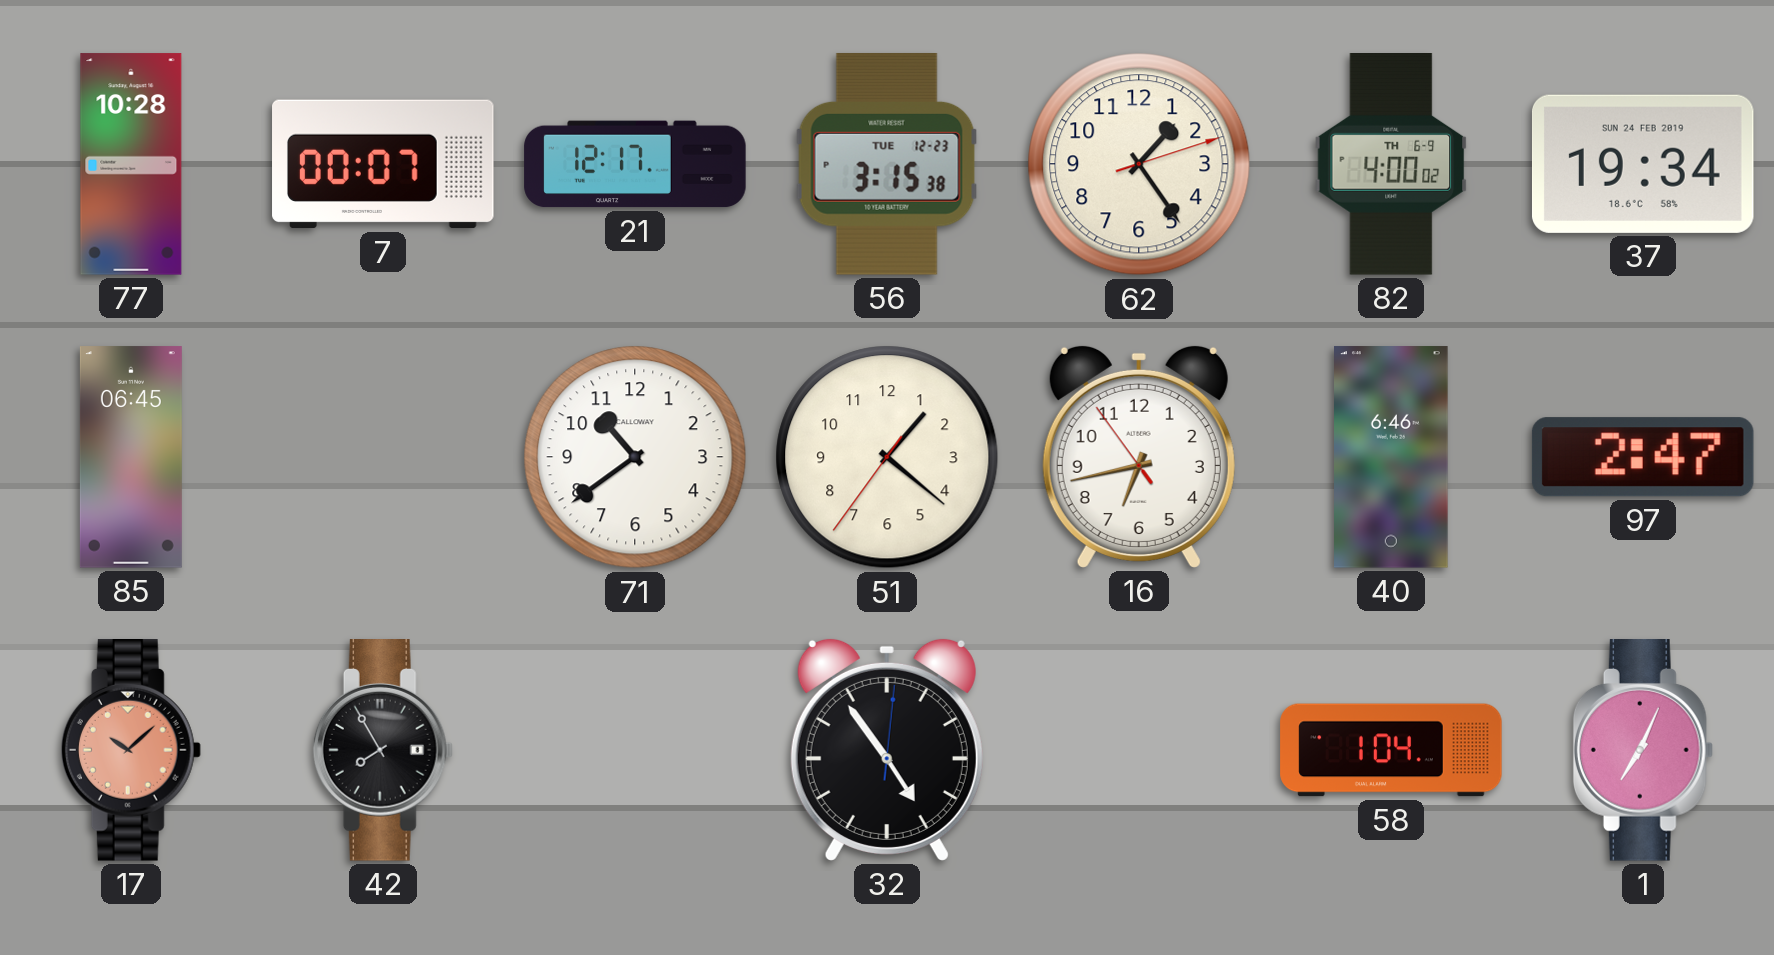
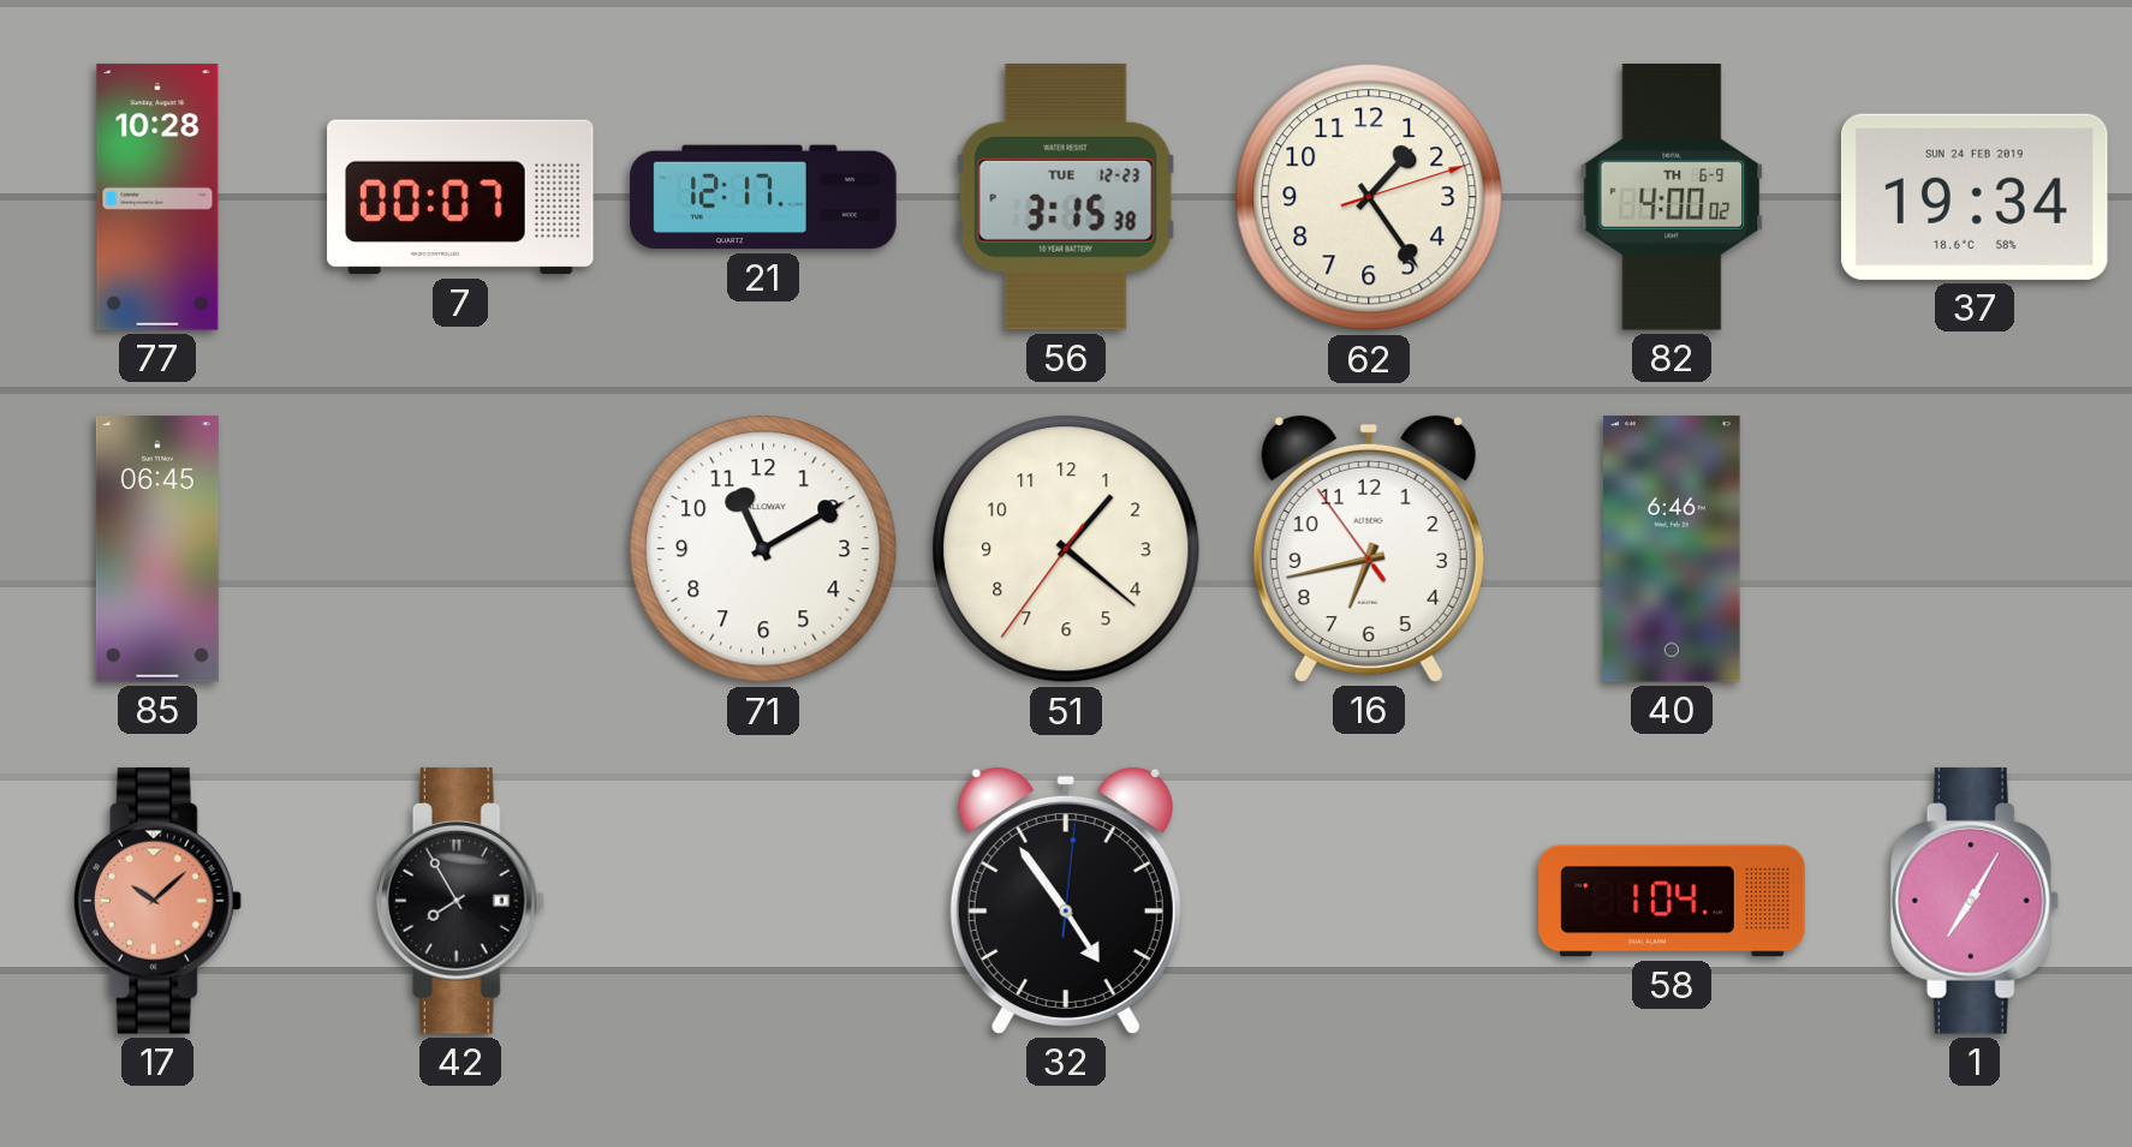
71: 10:39 -> 11:10 (763, 549)
97: 2:47 -> none (1643, 457)
1: 7:04 -> 7:05 (1975, 901)
